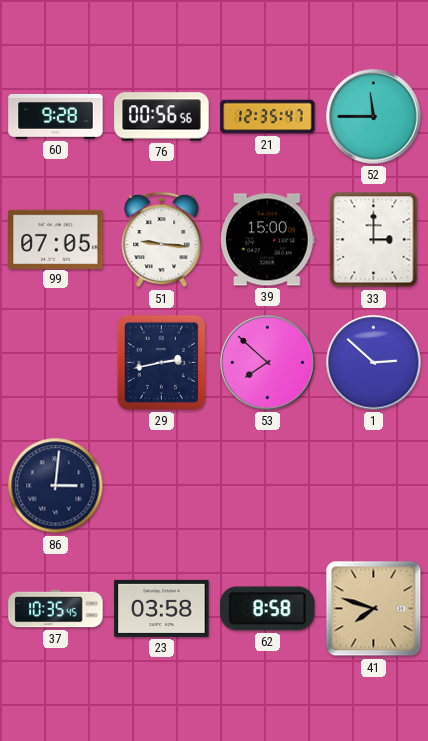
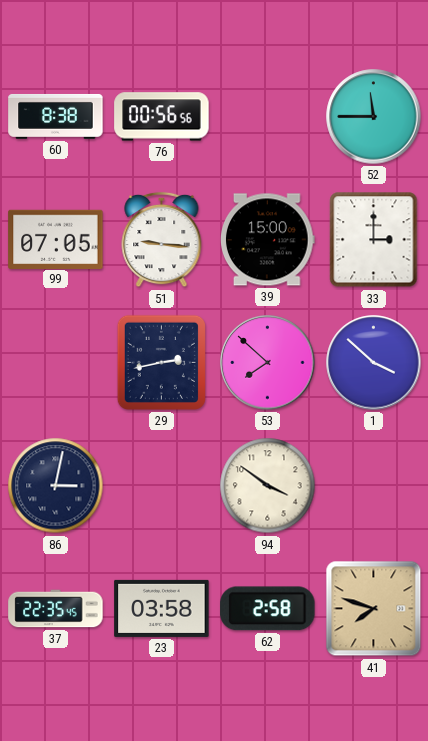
60: 9:28 -> 8:38 (56, 116)
21: 12:35 -> none (268, 117)
1: 2:52 -> 3:52 (374, 363)
86: 3:01 -> 3:02 (56, 486)
94: none -> 3:51 (268, 486)
37: 10:35 -> 22:35 (56, 609)
62: 8:58 -> 2:58 (268, 609)
